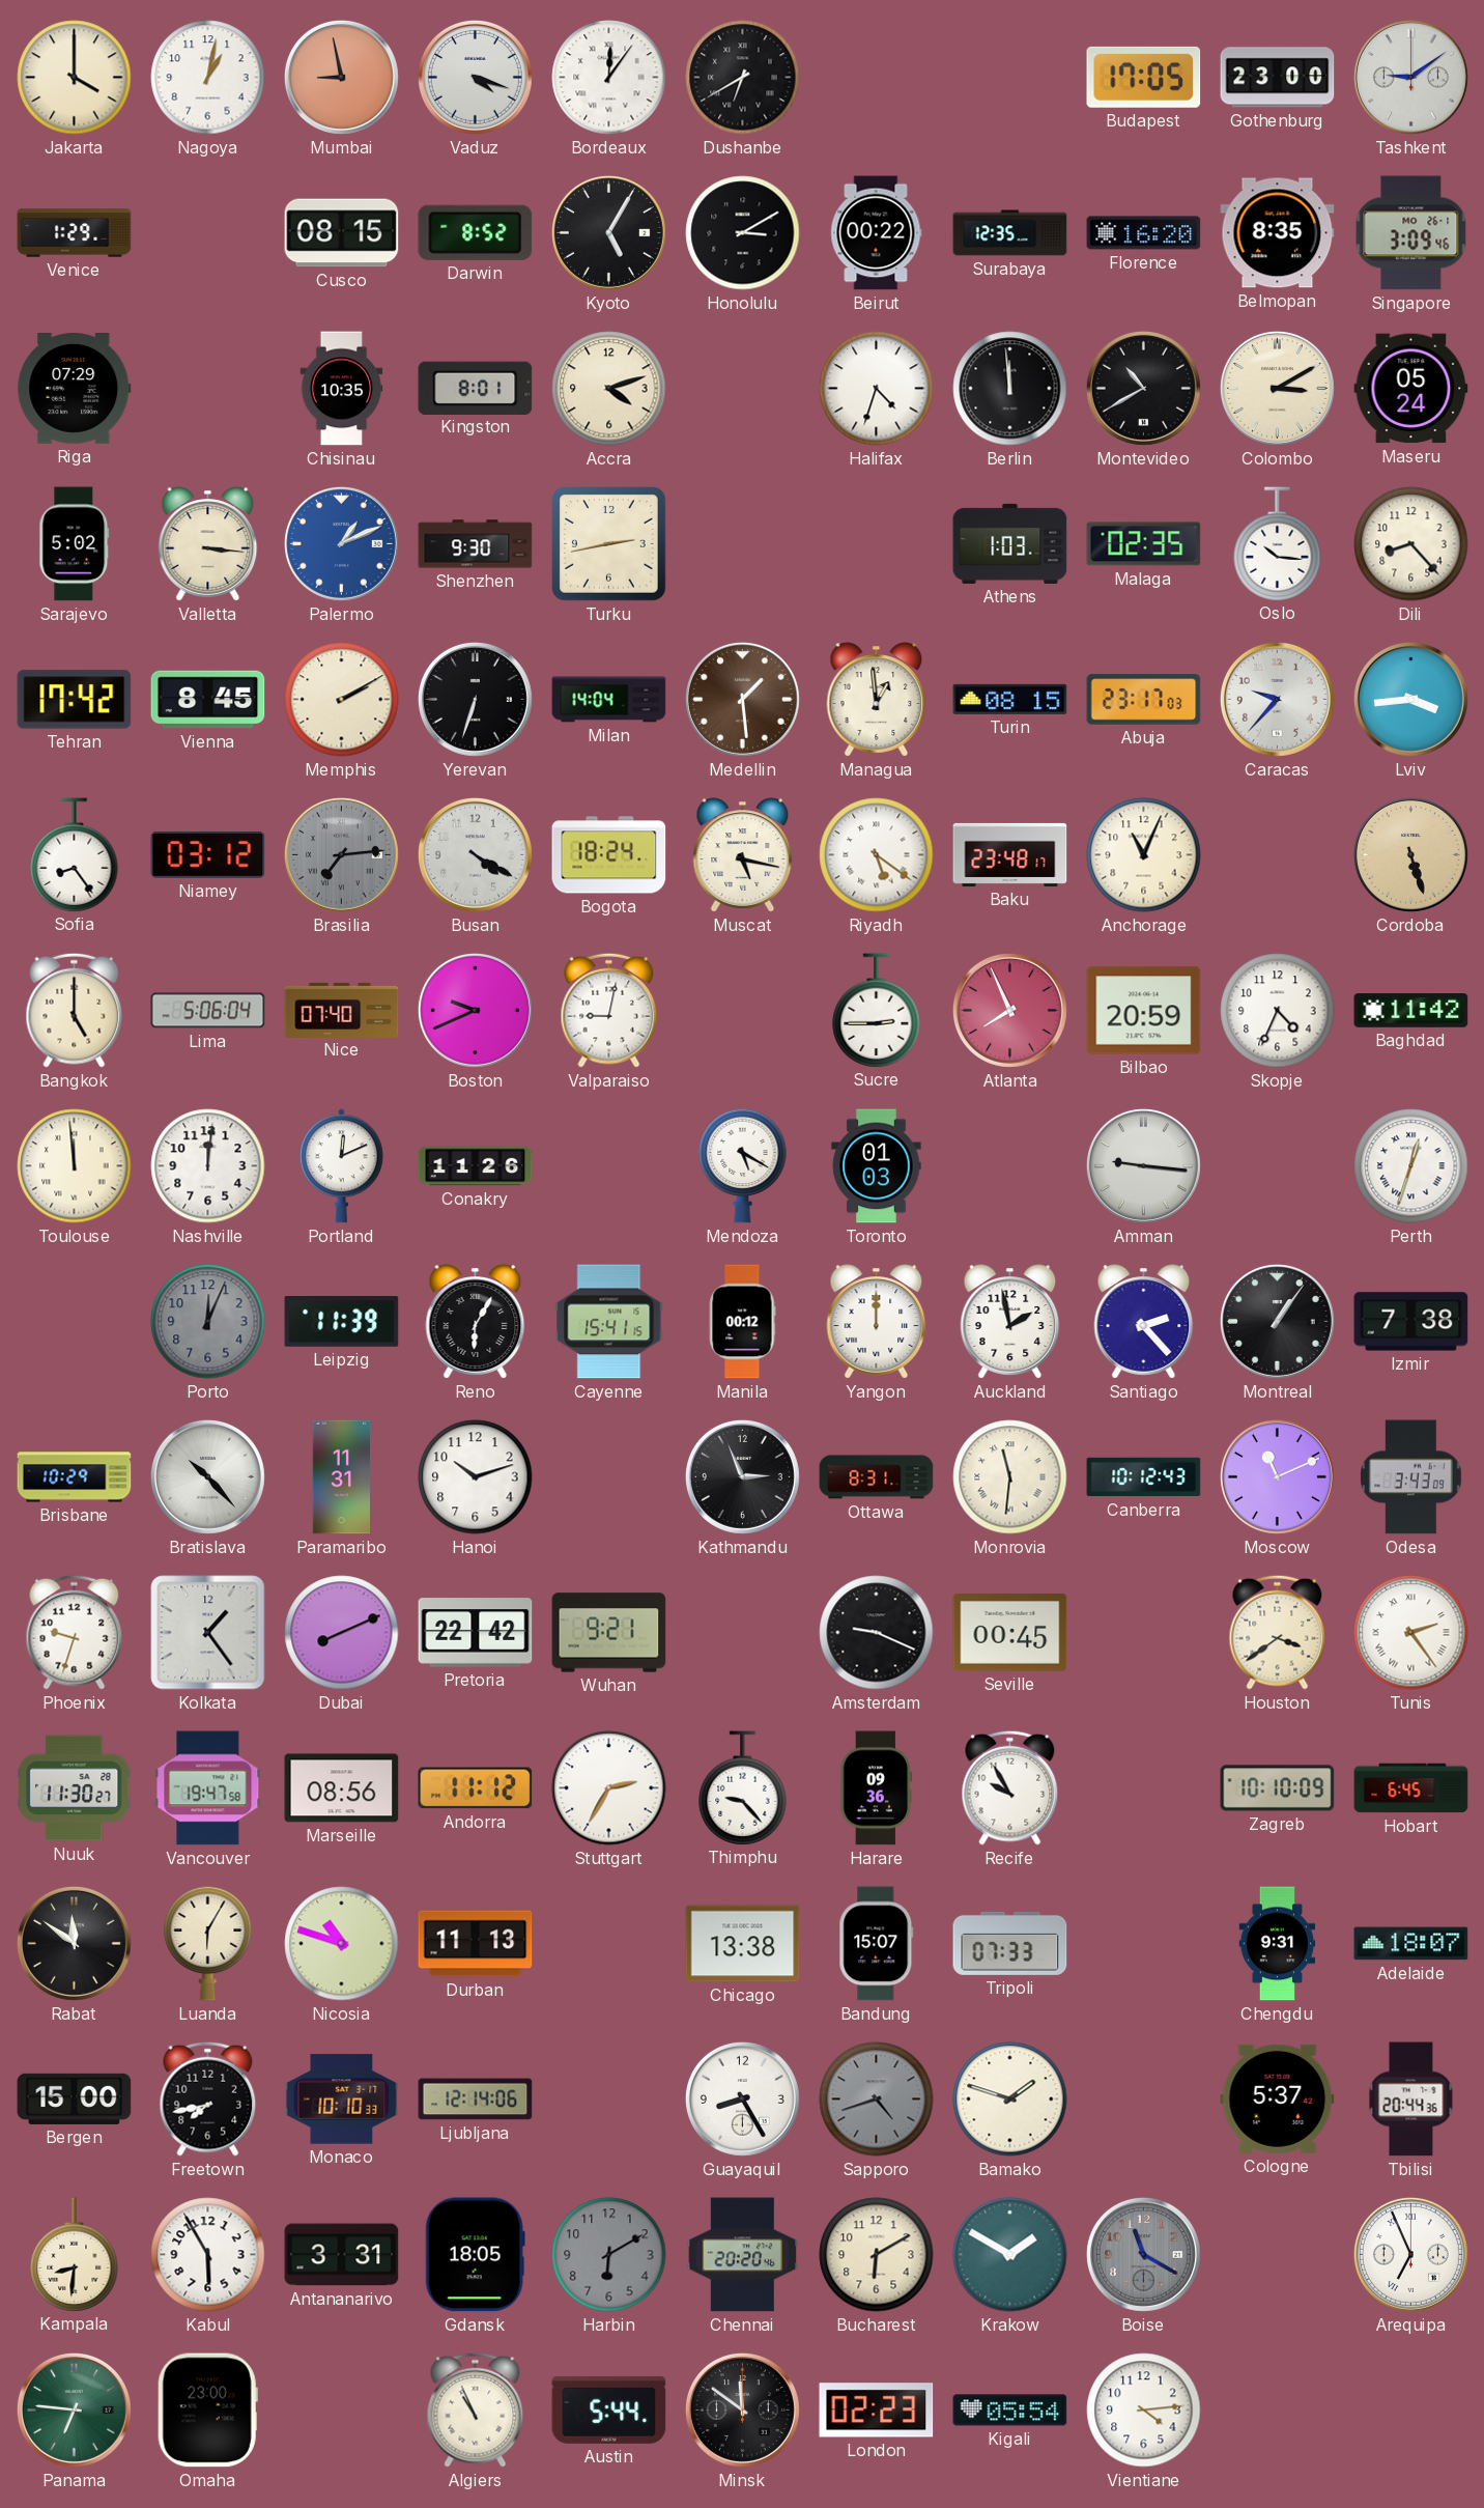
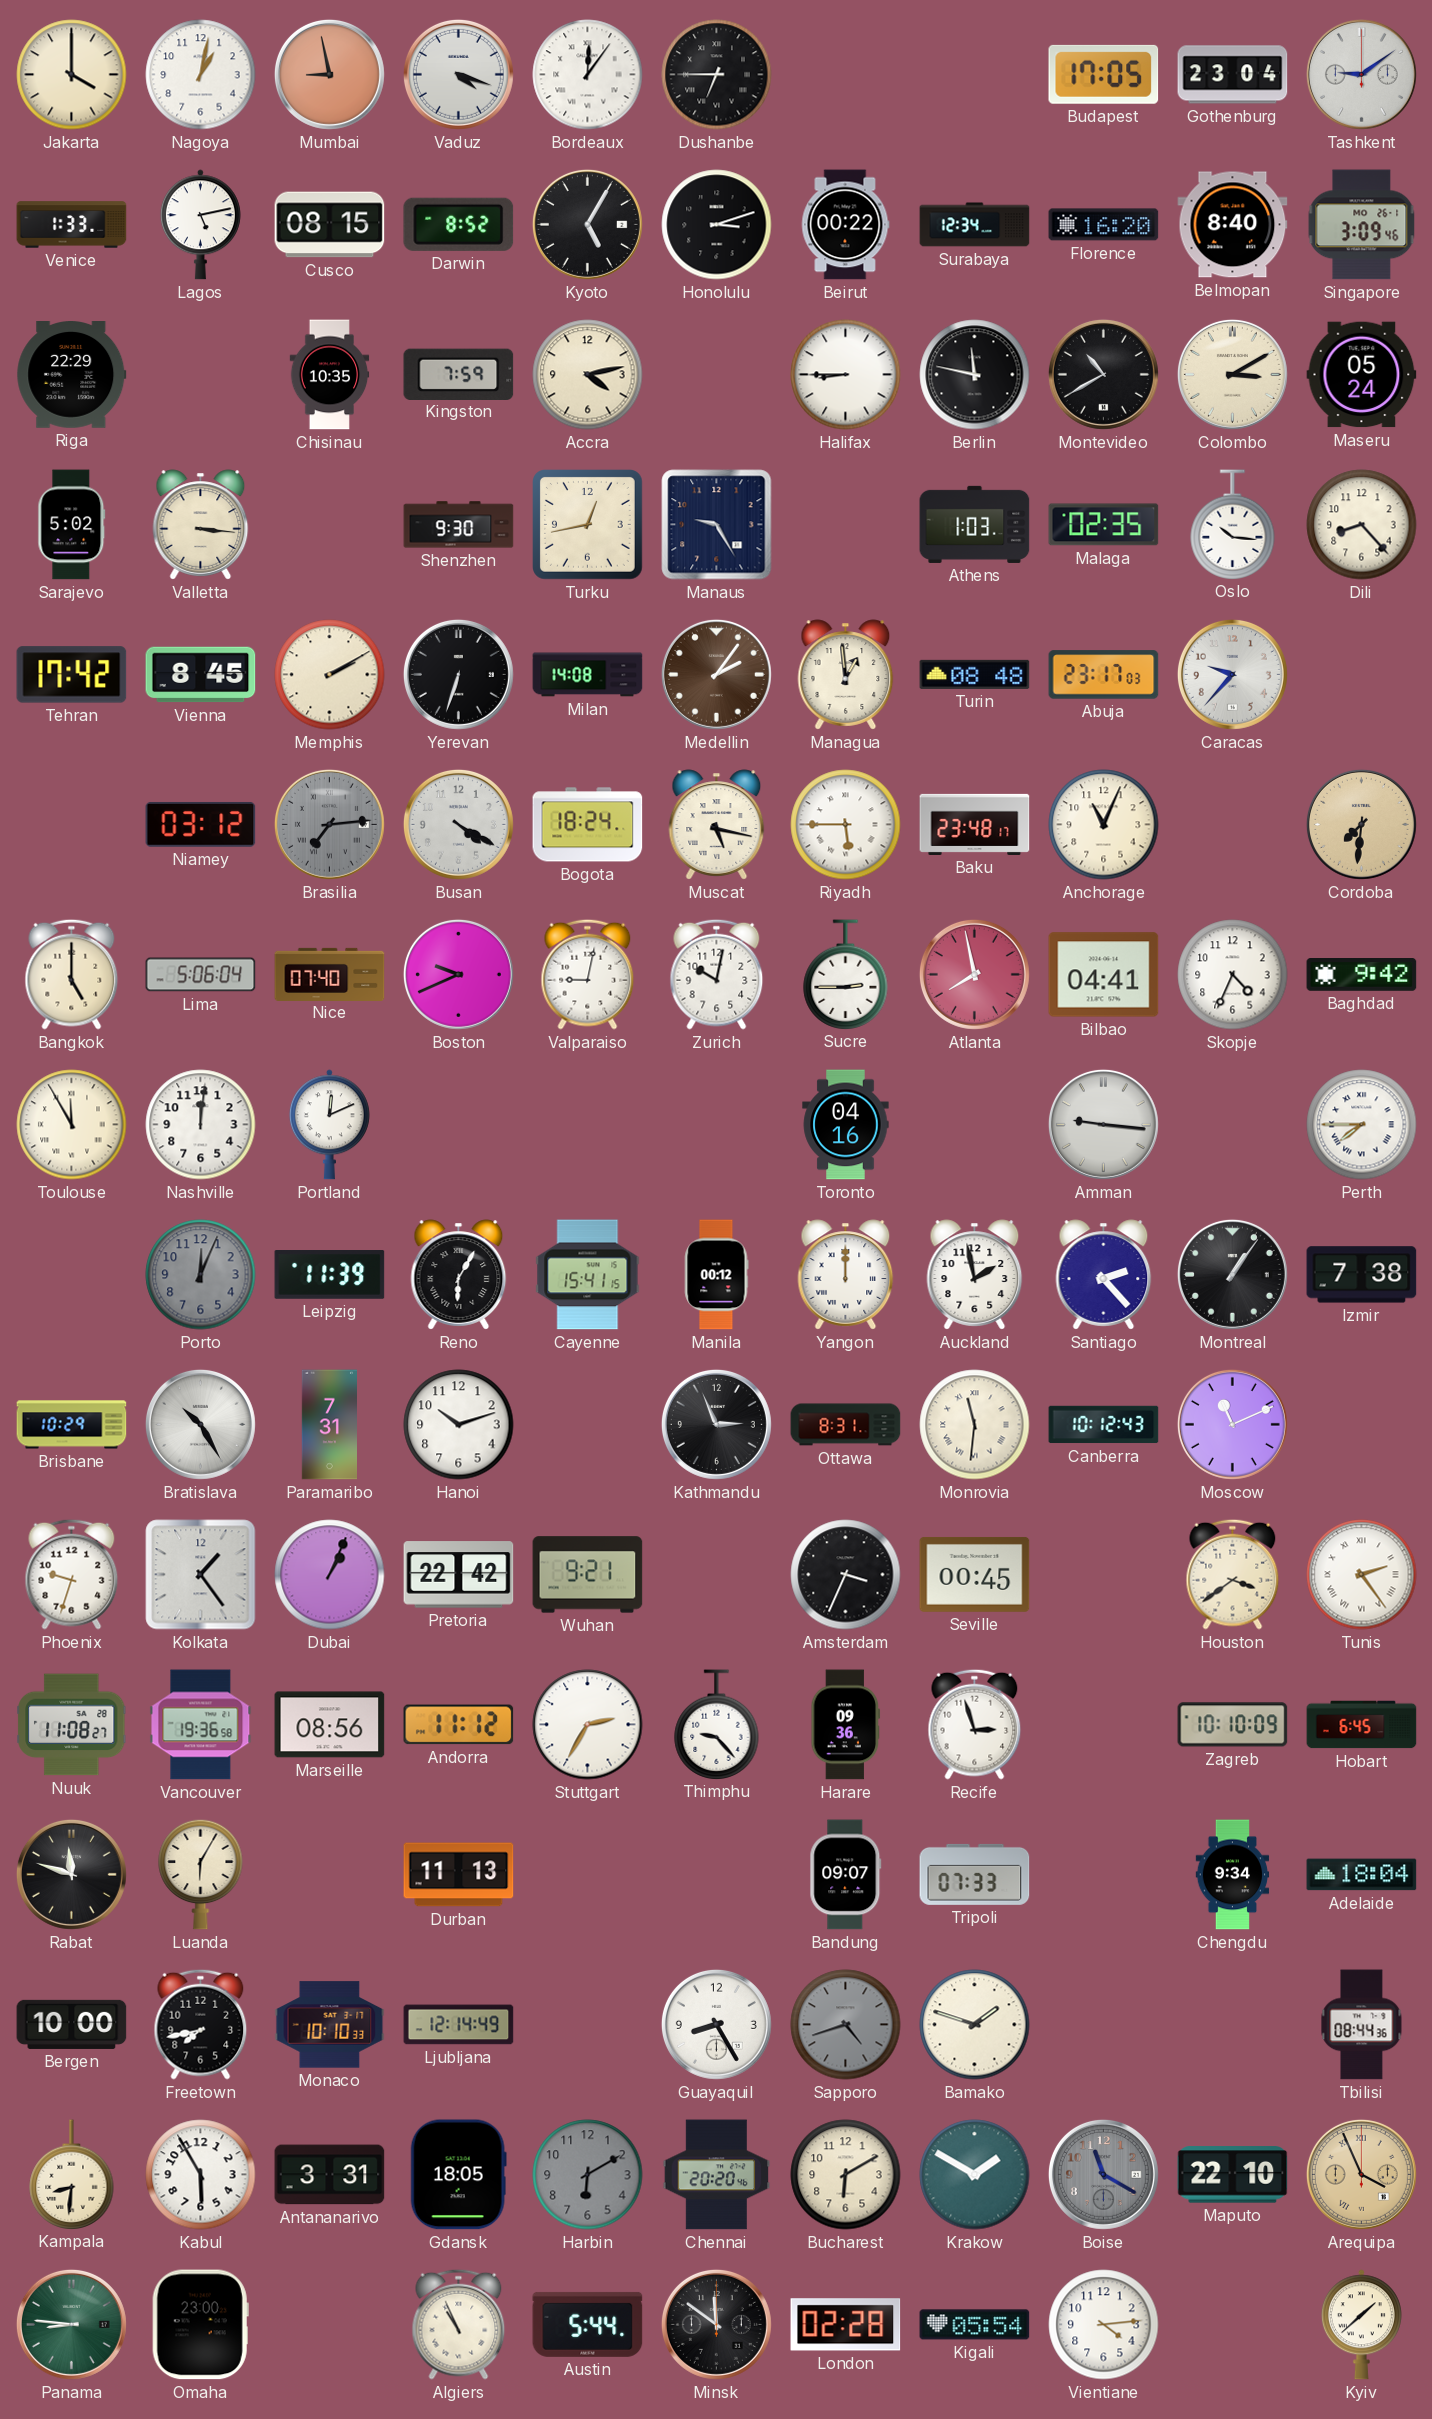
Dushanbe: 6:40 -> 6:45 (717, 75)
Gothenburg: 23:00 -> 23:04 (1233, 75)
Venice: 1:29 -> 1:33 (72, 225)
Lagos: none -> 5:13 (200, 225)
Honolulu: 3:10 -> 3:12 (717, 225)
Surabaya: 12:35 -> 12:34 (975, 225)
Belmopan: 8:35 -> 8:40 (1233, 225)
Riga: 07:29 -> 22:29 (72, 375)
Kingston: 8:01 -> 7:59 (459, 374)
Accra: 4:12 -> 4:13 (588, 375)
Halifax: 4:33 -> 8:45 (846, 375)
Berlin: 11:59 -> 11:47 (975, 375)
Palermo: 1:11 -> none (341, 543)
Turku: 2:43 -> 12:43 (588, 525)
Manaus: none -> 9:25 (717, 525)
Milan: 14:04 -> 14:08 (588, 675)
Medellin: 1:29 -> 2:06 (716, 674)
Turin: 08:15 -> 08:48 (975, 674)
Lviv: 3:44 -> none (1410, 699)
Sofia: 8:24 -> none (75, 854)
Riyadh: 5:21 -> 5:45 (846, 825)
Cordoba: 5:27 -> 7:31 (1361, 824)
Zurich: none -> 10:02 (717, 974)
Atlanta: 7:56 -> 7:58 (974, 974)
Bilbao: 20:59 -> 04:41 (1104, 975)
Baghdad: 11:42 -> 9:42 (1362, 975)
Toulouse: 11:59 -> 11:55 (72, 1125)
Conakry: 11:26 -> none (476, 1166)
Mendoza: 5:20 -> none (743, 1165)
Toronto: 01:03 -> 04:16 (846, 1125)
Perth: 12:33 -> 7:45 (1362, 1125)
Bratislava: 10:23 -> 10:25 (200, 1424)
Paramaribo: 11:31 -> 7:31 (329, 1425)
Odesa: 3:43 -> none (1411, 1477)
Dubai: 8:11 -> 1:04 (330, 1575)
Amsterdam: 9:19 -> 3:34 (846, 1575)
Nuuk: 11:30 -> 11:08 (72, 1725)
Vancouver: 19:47 -> 19:36 (201, 1725)
Recife: 9:55 -> 2:57 (975, 1724)
Rabat: 11:51 -> 11:48 (71, 1874)
Nicosia: 10:48 -> none (342, 1944)
Chicago: 13:38 -> none (743, 1944)
Bandung: 15:07 -> 09:07 (846, 1875)
Chengdu: 9:31 -> 9:34 (1233, 1875)
Adelaide: 18:07 -> 18:04 (1362, 1875)
Bergen: 15:00 -> 10:00 (72, 2024)
Ljubljana: 12:14:06 -> 12:14:49 (459, 2025)
Cologne: 5:37 -> none (1278, 2098)
Tbilisi: 20:44 -> 08:44 (1362, 2025)
Maputo: none -> 22:10 (1233, 2175)
Arequipa: 6:56 -> 3:56 (1361, 2174)
Arequipa dial: white -> champagne (1361, 2174)
Panama: 6:46 -> 8:46 (71, 2324)
London: 02:23 -> 02:28 (846, 2325)
Kyiv: none -> 1:38 (1361, 2325)
